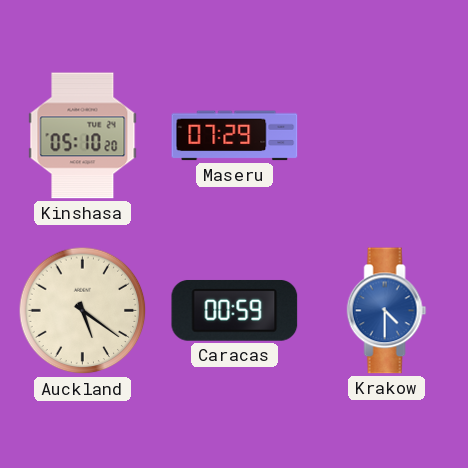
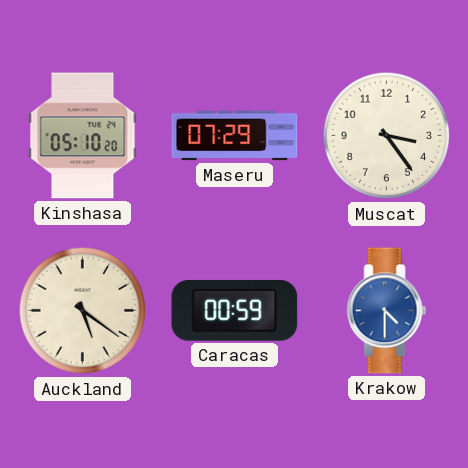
Muscat: none -> 3:24 (387, 136)
